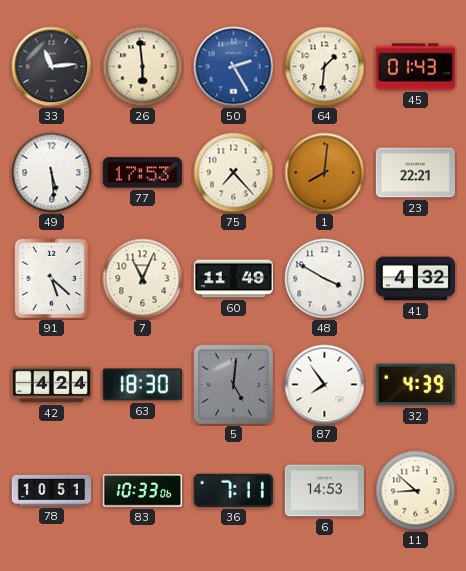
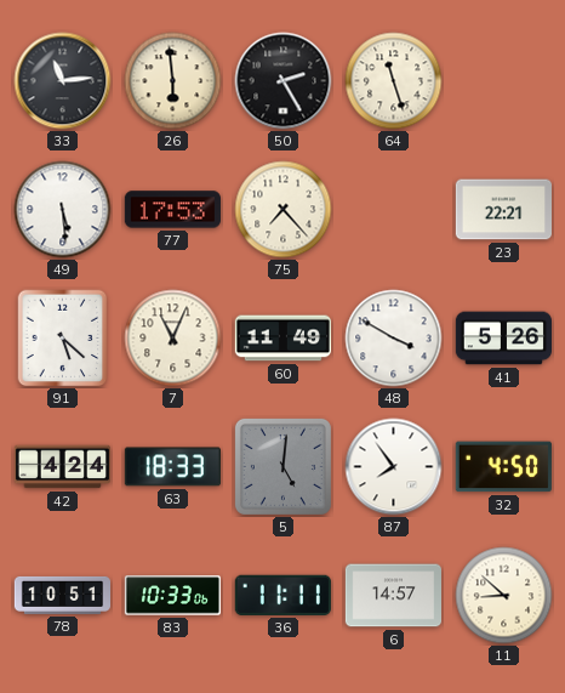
50 dial: blue -> black (284, 81)
64: 1:31 -> 11:27 (394, 81)
45: 01:43 -> none (415, 67)
1: 8:01 -> none (325, 173)
41: 4:32 -> 5:26 (503, 339)
63: 18:30 -> 18:33 (172, 467)
32: 4:39 -> 4:50 (503, 467)
36: 7:11 -> 11:11 (282, 595)
6: 14:53 -> 14:57 (393, 596)
